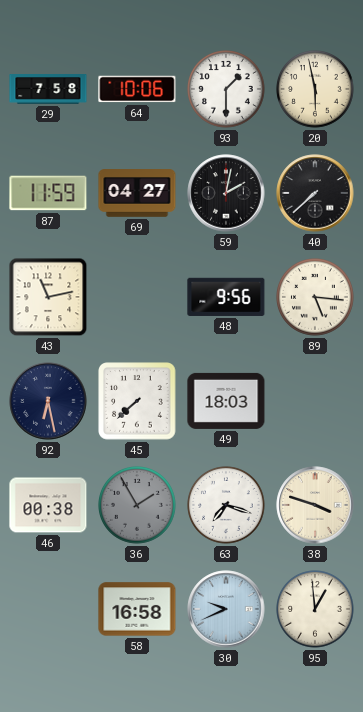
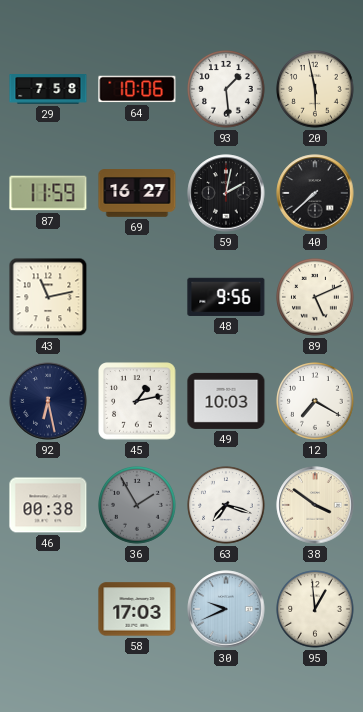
93: 1:30 -> 1:29 (227, 90)
69: 04:27 -> 16:27 (137, 193)
89: 5:16 -> 5:11 (316, 298)
45: 7:38 -> 1:13 (137, 401)
49: 18:03 -> 10:03 (226, 401)
12: none -> 7:20 (316, 402)
38: 3:48 -> 3:51 (315, 505)
58: 16:58 -> 17:03 (137, 609)
